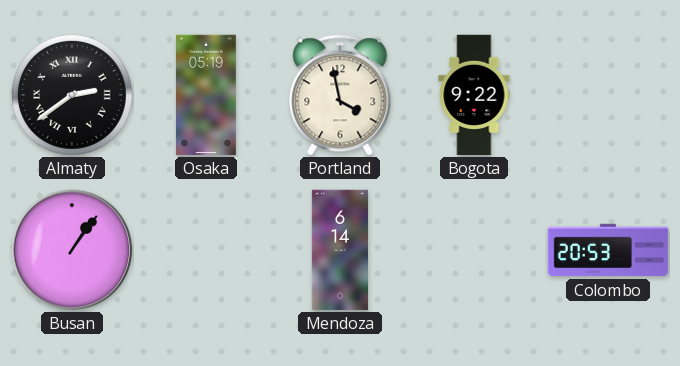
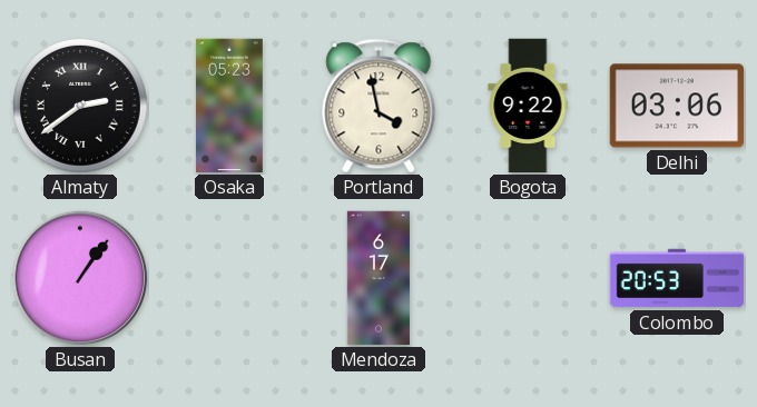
Osaka: 05:19 -> 05:23 (229, 106)
Delhi: none -> 03:06 (676, 106)
Mendoza: 6:14 -> 6:17 (378, 278)
